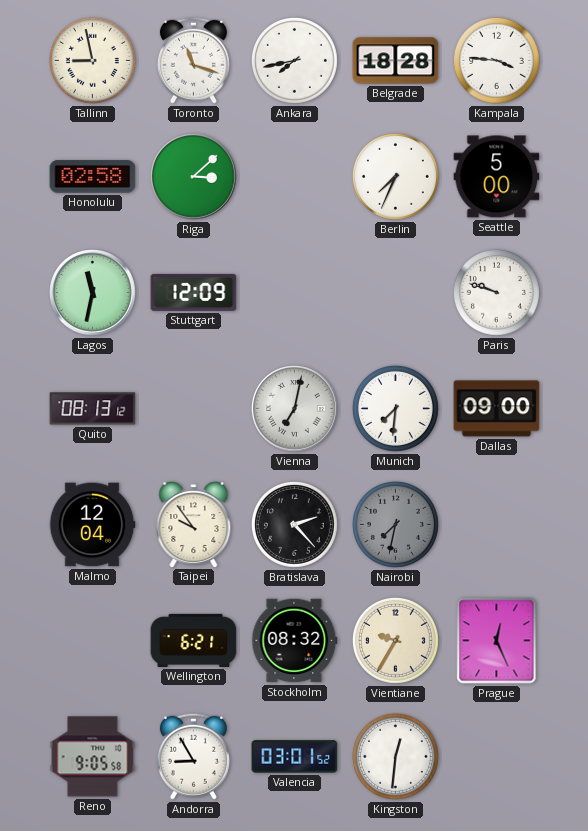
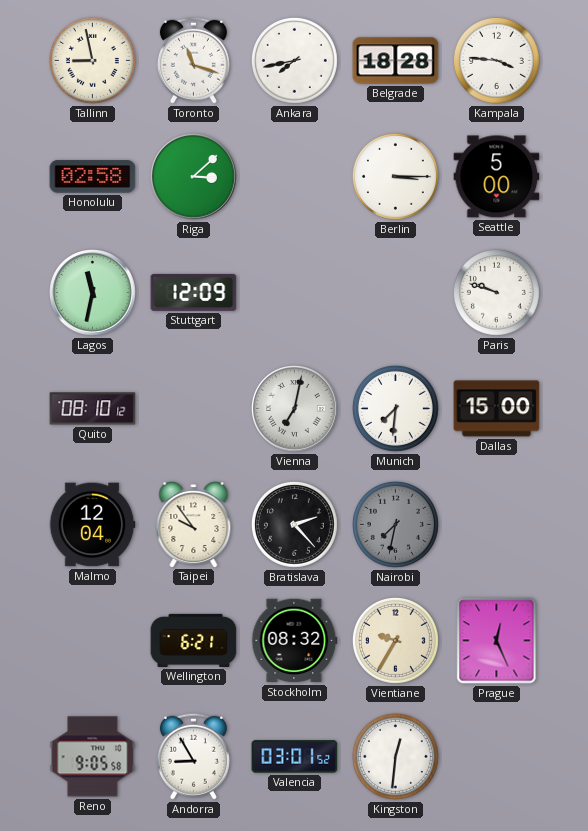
Berlin: 7:34 -> 3:15 (395, 176)
Quito: 08:13 -> 08:10 (93, 409)
Dallas: 09:00 -> 15:00 (497, 409)
